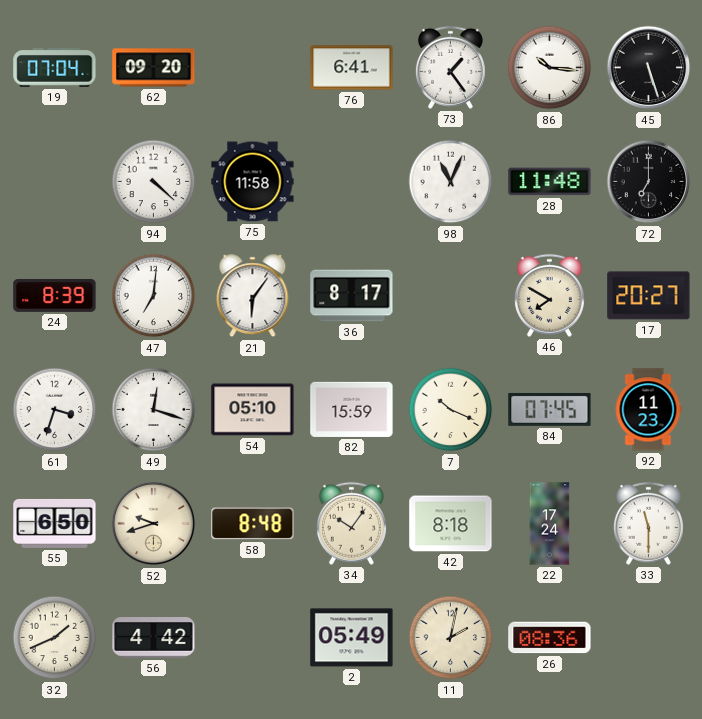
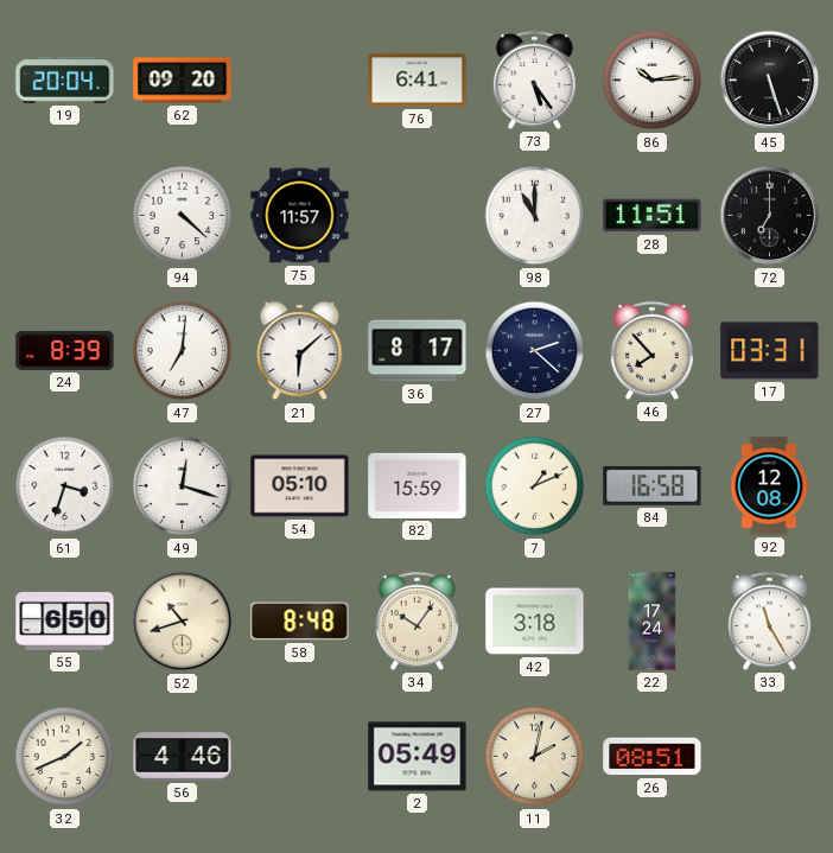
19: 07:04 -> 20:04 (65, 81)
73: 1:24 -> 5:24 (534, 79)
86: 10:16 -> 10:14 (653, 81)
75: 11:58 -> 11:57 (300, 216)
98: 11:04 -> 11:00 (535, 216)
28: 11:48 -> 11:51 (653, 216)
21: 6:06 -> 6:08 (300, 351)
27: none -> 2:22 (535, 351)
46: 7:50 -> 7:53 (651, 350)
17: 20:27 -> 03:31 (770, 351)
7: 10:19 -> 1:11 (535, 486)
84: 07:45 -> 16:58 (653, 485)
92: 11:23 -> 12:08 (769, 486)
52: 9:42 -> 10:42 (183, 622)
42: 8:18 -> 3:18 (535, 622)
33: 11:30 -> 11:25 (769, 620)
56: 4:42 -> 4:46 (183, 757)
26: 08:36 -> 08:51 (653, 757)
